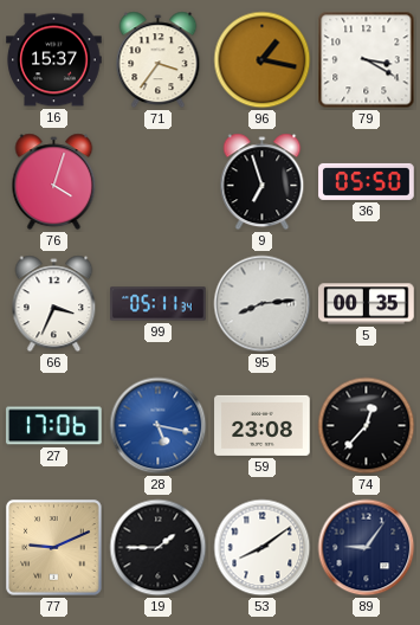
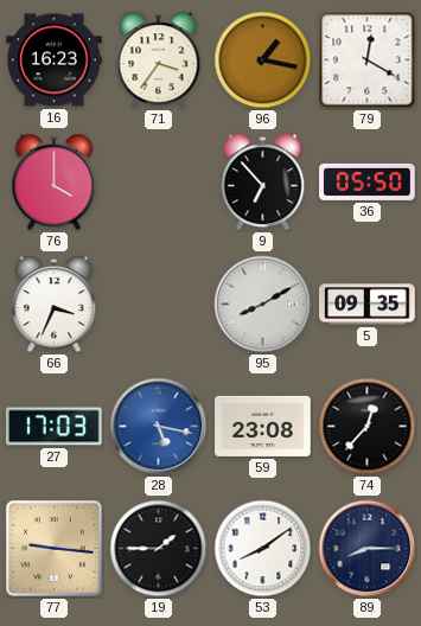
16: 15:37 -> 16:23 (55, 60)
79: 3:20 -> 12:20 (368, 60)
76: 4:03 -> 4:00 (55, 183)
9: 6:57 -> 6:53 (263, 183)
99: 05:11 -> none (159, 304)
95: 8:14 -> 8:10 (263, 305)
5: 00:35 -> 09:35 (368, 305)
27: 17:06 -> 17:03 (55, 427)
77: 9:11 -> 9:16 (55, 549)
89: 9:06 -> 8:15 (368, 549)
